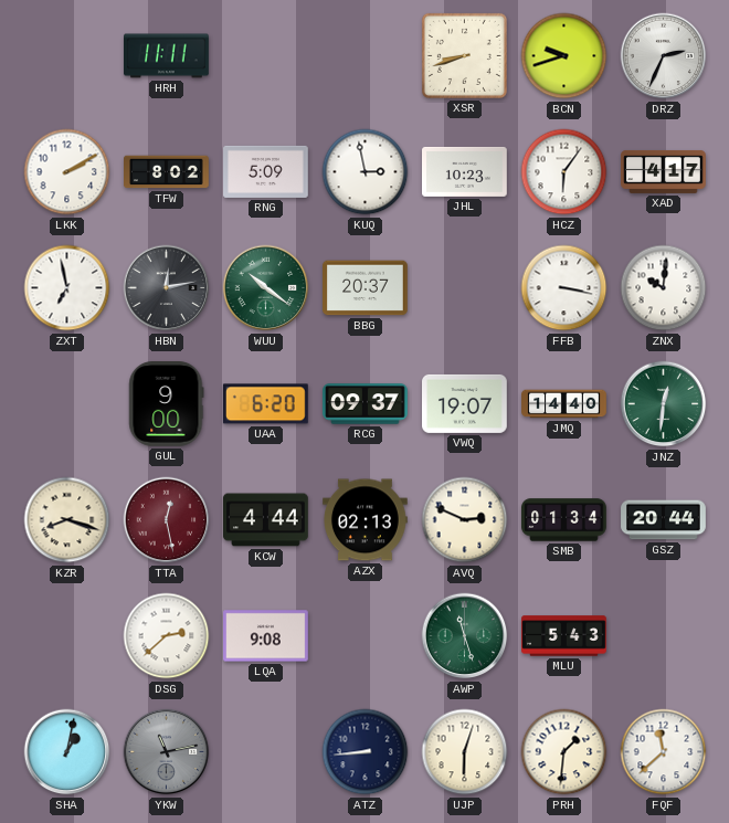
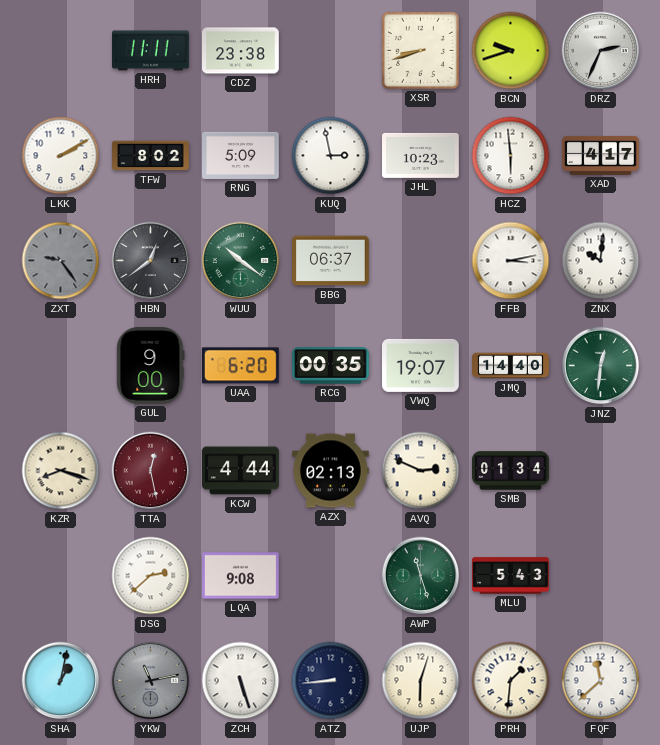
CDZ: none -> 23:38 (241, 51)
HCZ: 6:06 -> 5:59 (511, 156)
ZXT: 6:58 -> 9:24 (61, 261)
ZXT dial: white -> grey (61, 261)
HBN: 12:13 -> 12:39 (151, 261)
BBG: 20:37 -> 06:37 (331, 261)
FFB: 3:17 -> 3:13 (511, 261)
RCG: 09:37 -> 00:35 (331, 366)
GSZ: 20:44 -> none (664, 520)
ZCH: none -> 5:27 (241, 681)
